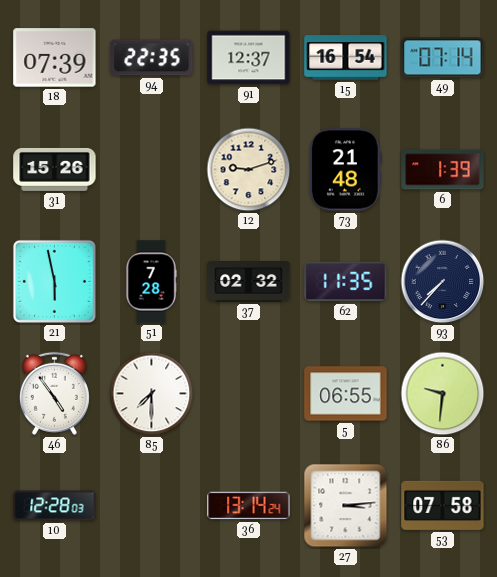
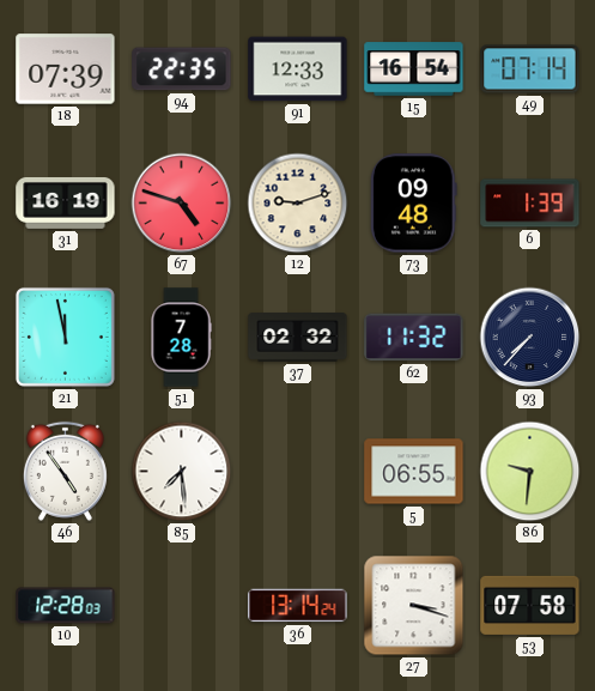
91: 12:37 -> 12:33 (298, 69)
31: 15:26 -> 16:19 (66, 202)
67: none -> 4:48 (182, 204)
73: 21:48 -> 09:48 (413, 204)
21: 5:58 -> 11:58 (65, 337)
62: 11:35 -> 11:32 (414, 338)
85: 7:30 -> 7:29 (182, 472)
27: 3:14 -> 3:18 (414, 606)
